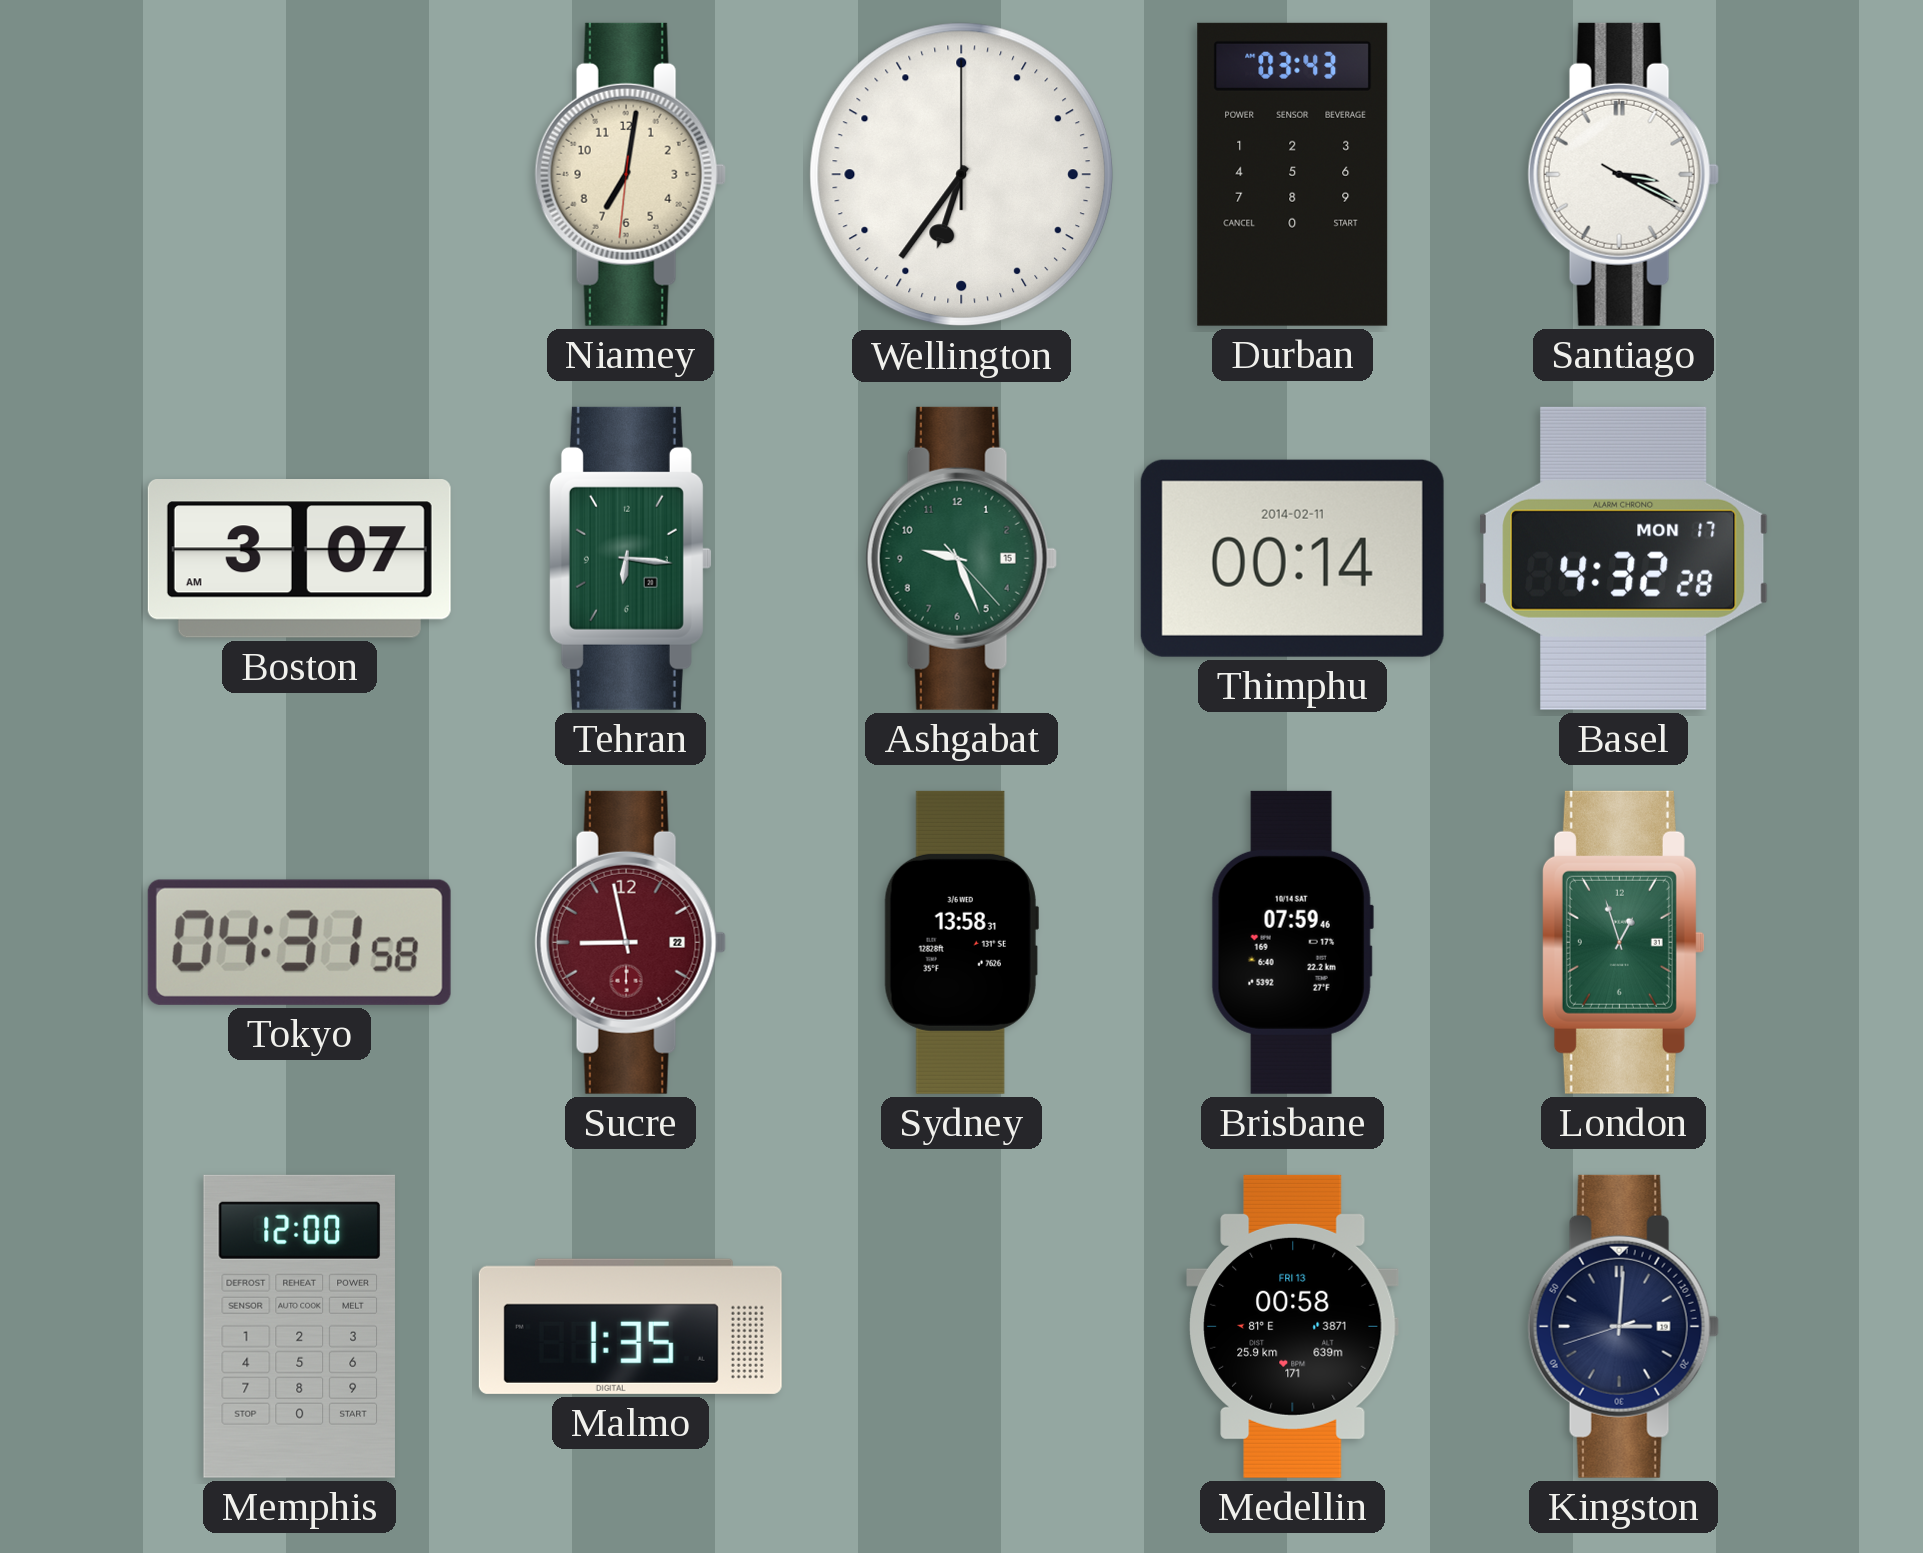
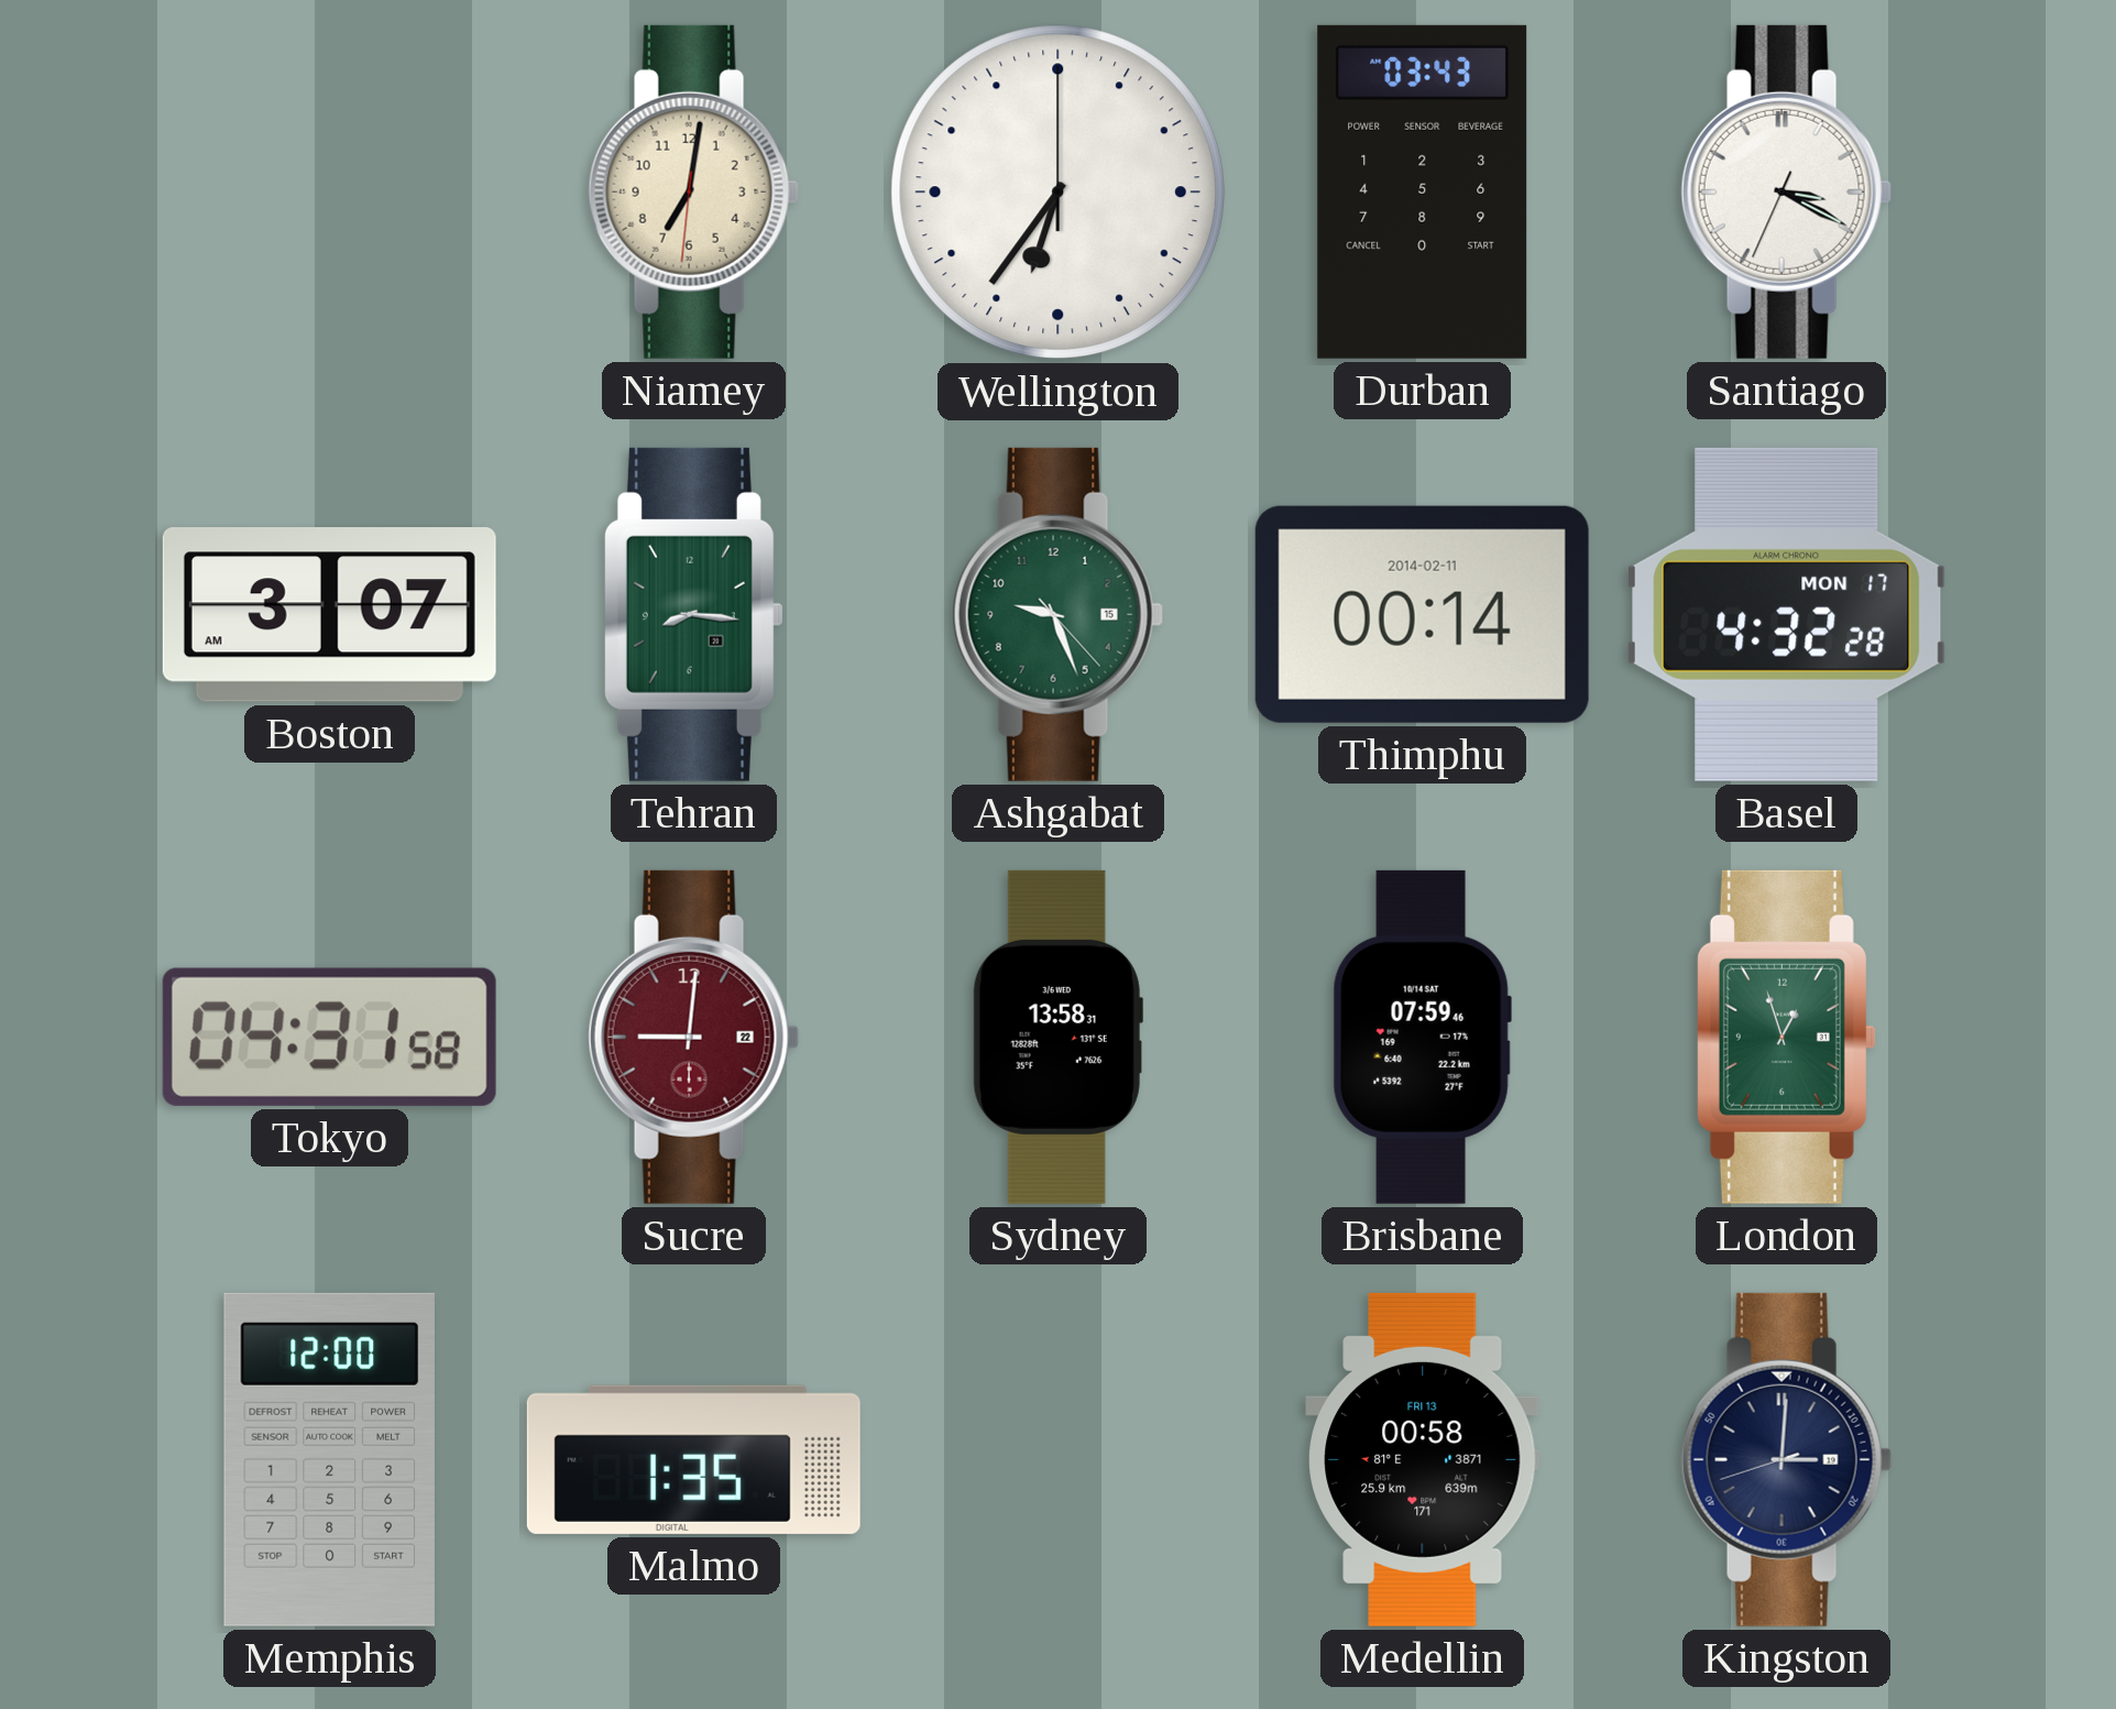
Santiago: 3:19:20 -> 3:19:34 (1786, 191)
Tehran: 6:16 -> 8:16 (693, 614)
Sucre: 8:58 -> 9:01 (693, 1037)
